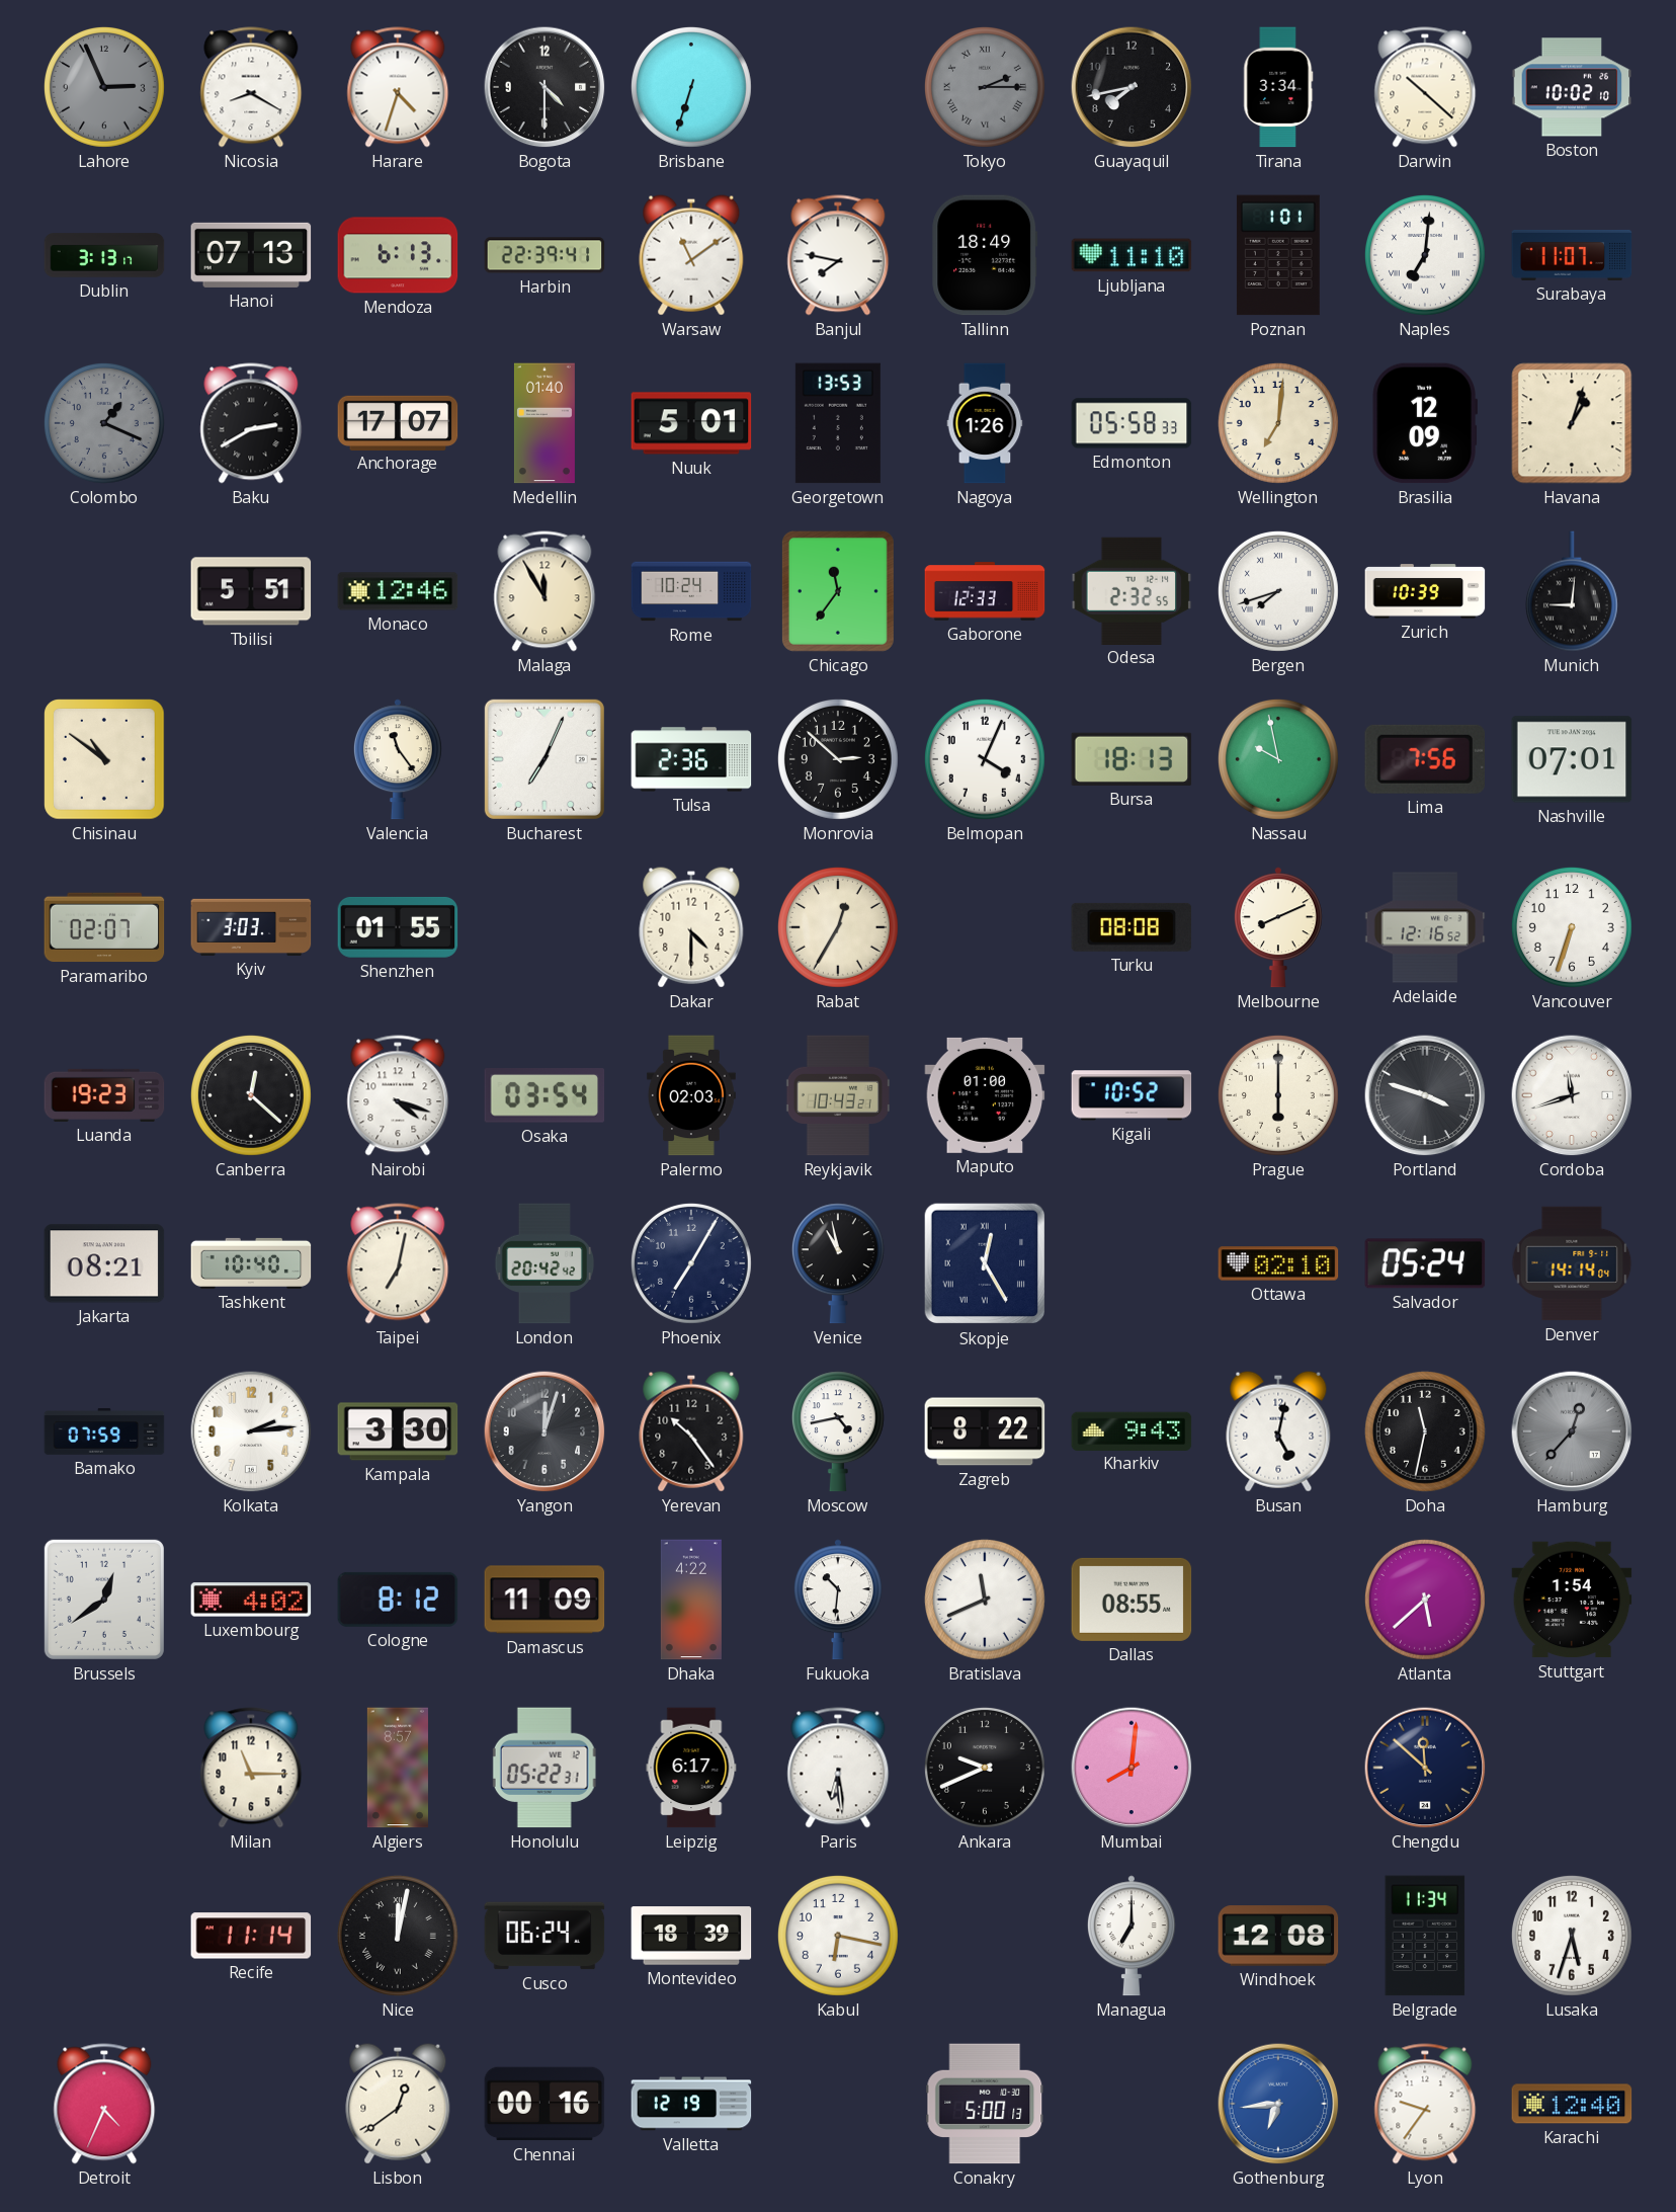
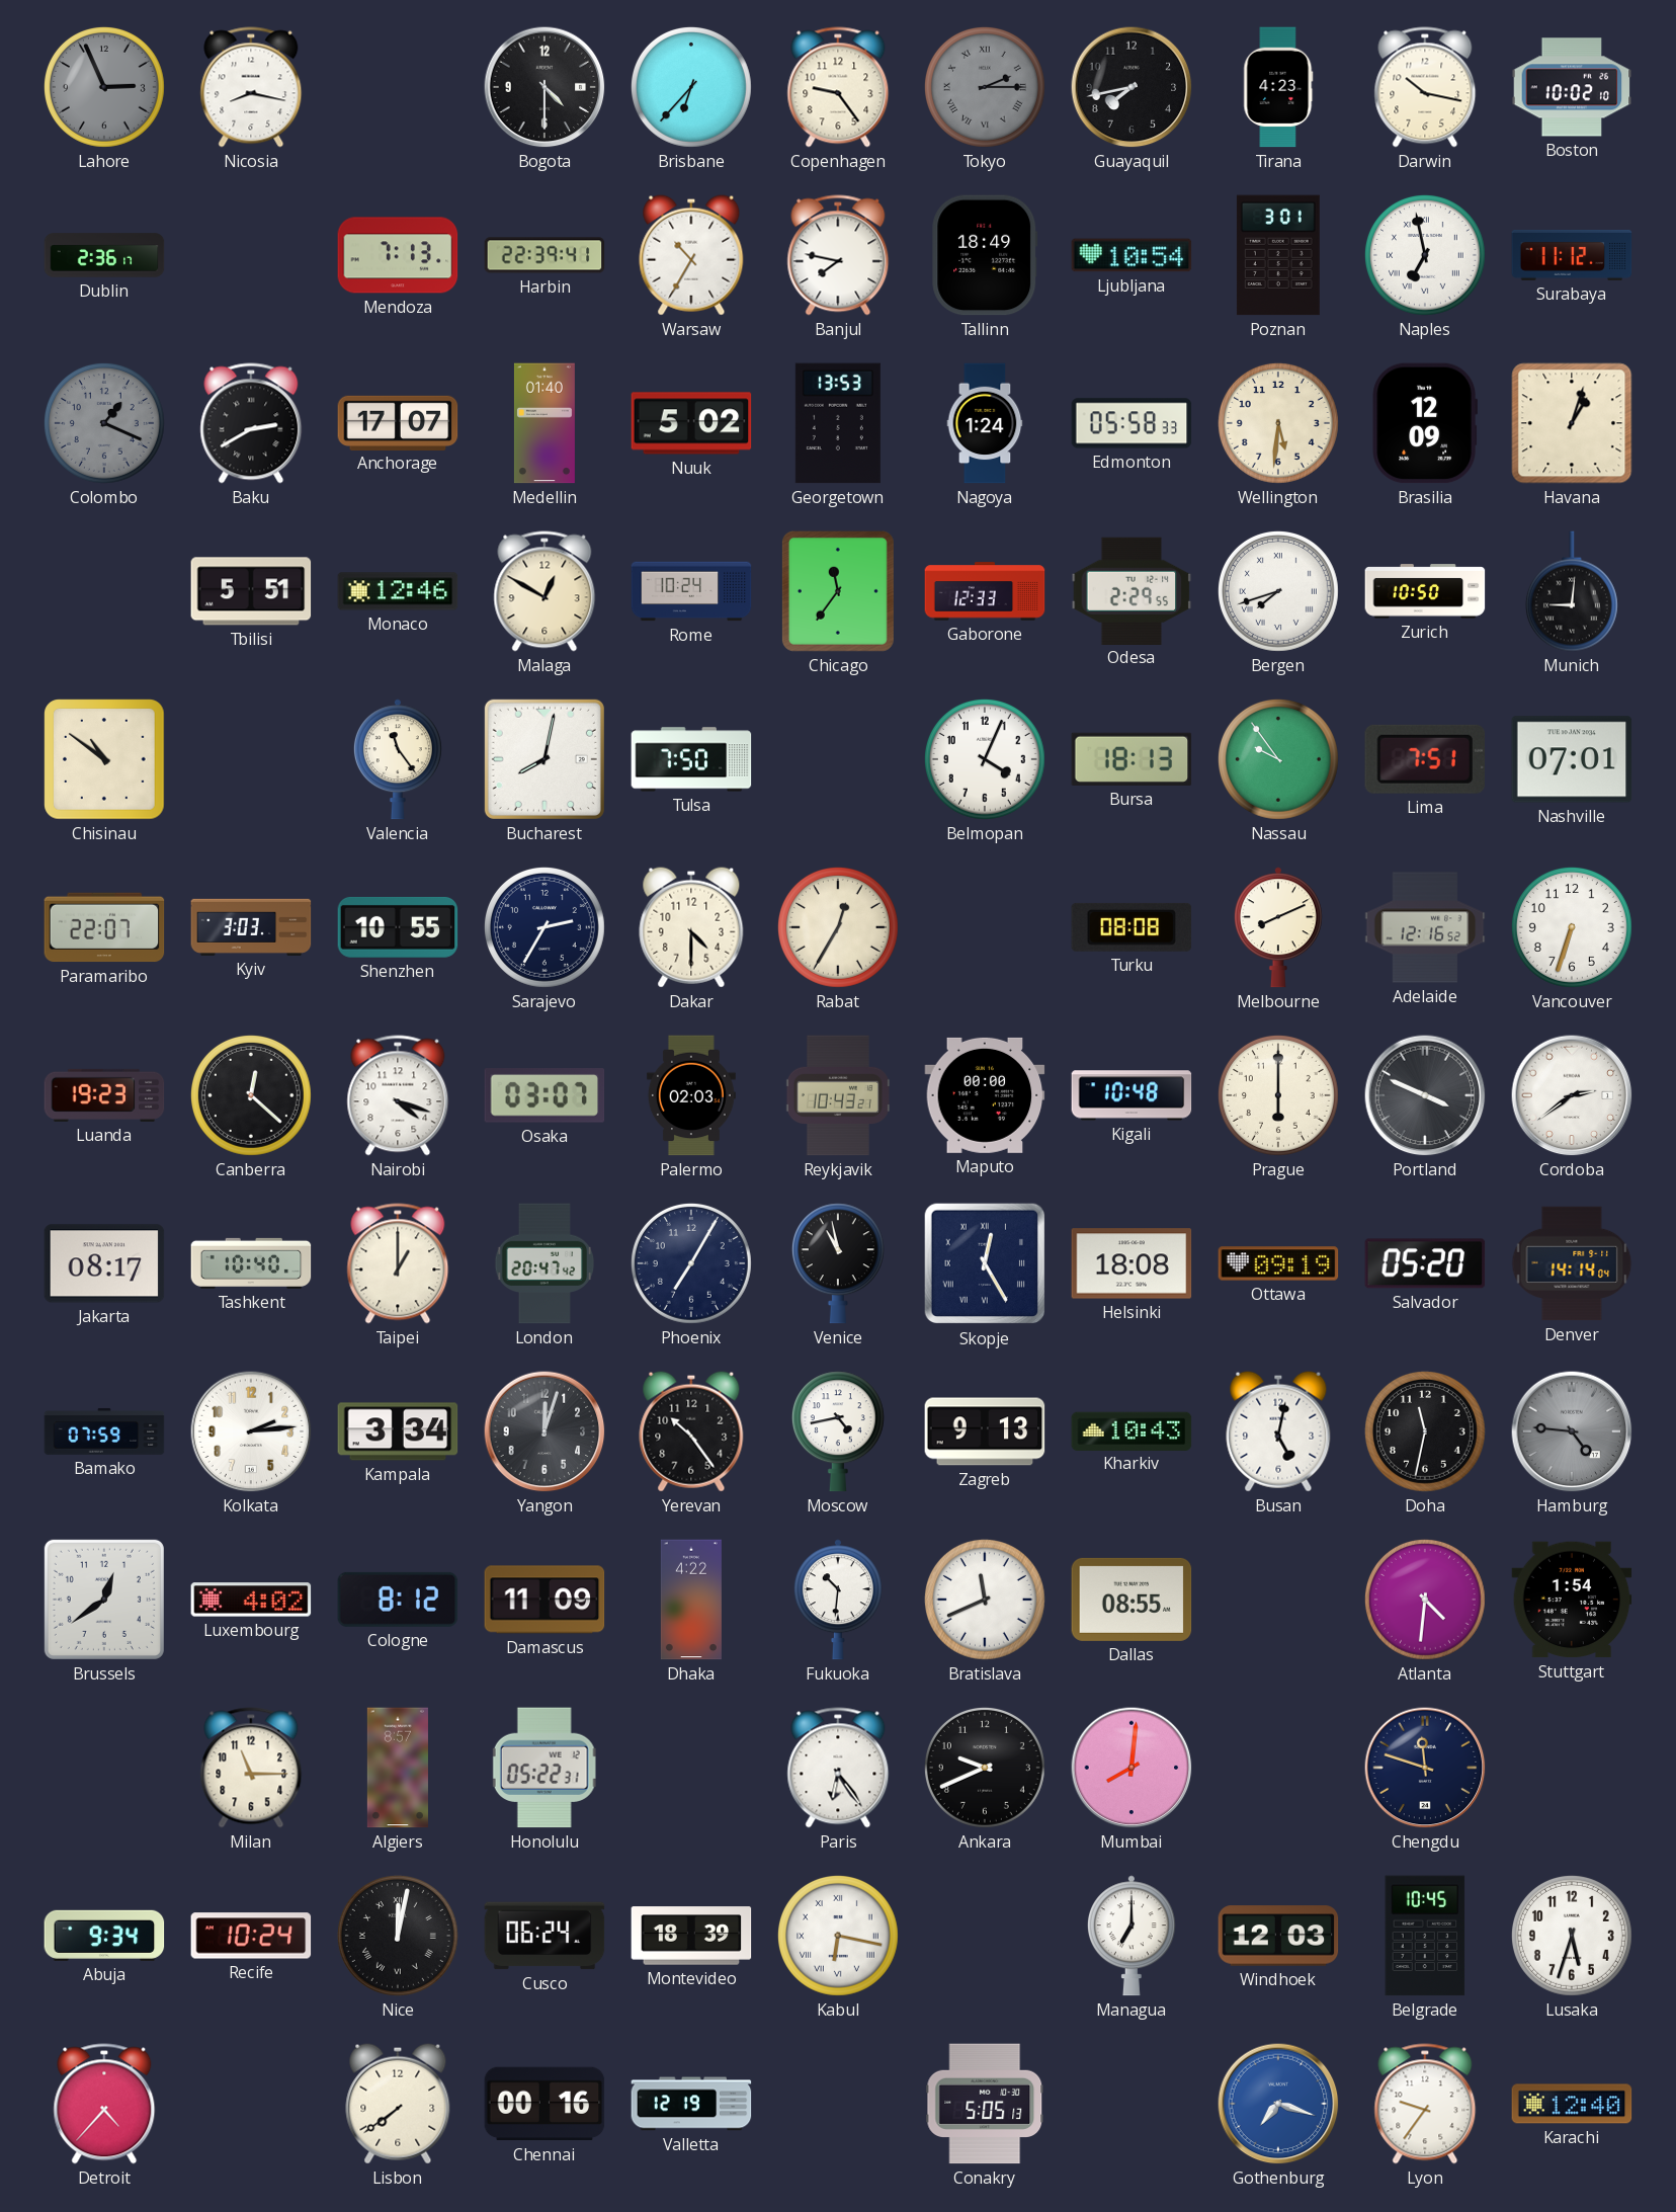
Nicosia: 8:20 -> 8:17 (251, 87)
Harare: 4:33 -> none (398, 87)
Brisbane: 6:33 -> 6:37 (691, 87)
Copenhagen: none -> 9:24 (838, 87)
Tirana: 3:34 -> 4:23 (1278, 87)
Darwin: 10:22 -> 10:17 (1425, 87)
Dublin: 3:13 -> 2:36 (104, 255)
Hanoi: 07:13 -> none (251, 255)
Mendoza: 6:13 -> 7:13 (398, 255)
Warsaw: 11:09 -> 10:35 (691, 255)
Ljubljana: 11:10 -> 10:54 (1132, 255)
Poznan: 1:01 -> 3:01 (1278, 255)
Naples: 7:01 -> 6:58 (1425, 255)
Surabaya: 11:07 -> 11:12 (1572, 255)
Nuuk: 5:01 -> 5:02 (691, 423)
Nagoya: 1:26 -> 1:24 (985, 423)
Wellington: 7:01 -> 5:31 (1278, 423)
Malaga: 11:55 -> 12:50 (544, 591)
Odesa: 2:32 -> 2:29 (1132, 590)
Zurich: 10:39 -> 10:50 (1425, 591)
Bucharest: 7:04 -> 8:02 (544, 759)
Tulsa: 2:36 -> 7:50 (691, 759)
Monrovia: 2:52 -> none (838, 759)
Nassau: 9:58 -> 9:54 (1278, 759)
Lima: 7:56 -> 7:51 (1424, 759)
Paramaribo: 02:07 -> 22:07 (104, 927)
Shenzhen: 01:55 -> 10:55 (398, 927)
Sarajevo: none -> 2:35 (544, 927)
Osaka: 03:54 -> 03:07 (544, 1096)
Maputo: 01:00 -> 00:00 (985, 1095)
Kigali: 10:52 -> 10:48 (1132, 1095)
Portland: 3:48 -> 3:49 (1425, 1095)
Cordoba: 11:42 -> 2:39 (1572, 1095)
Jakarta: 08:21 -> 08:17 (104, 1263)
Taipei: 7:02 -> 1:00 (398, 1263)
London: 20:42 -> 20:47 (544, 1263)
Helsinki: none -> 18:08 (1132, 1263)
Ottawa: 02:10 -> 09:19 (1278, 1263)
Salvador: 05:24 -> 05:20 (1425, 1263)
Kampala: 3:30 -> 3:34 (398, 1431)
Zagreb: 8:22 -> 9:13 (985, 1431)
Kharkiv: 9:43 -> 10:43 (1132, 1430)
Hamburg: 12:37 -> 4:46 (1572, 1431)
Atlanta: 5:38 -> 4:31 (1425, 1600)
Leipzig: 6:17 -> none (691, 1768)
Paris: 6:29 -> 6:24 (838, 1768)
Chengdu: 11:52 -> 11:48 (1425, 1768)
Abuja: none -> 9:34 (104, 1936)
Recife: 11:14 -> 10:24 (251, 1936)
Kabul numerals: Arabic -> Roman (838, 1936)
Windhoek: 12:08 -> 12:03 (1278, 1936)
Belgrade: 11:34 -> 10:45 (1425, 1936)
Detroit: 4:34 -> 4:37 (104, 2104)
Lisbon: 12:39 -> 7:39 (398, 2104)
Conakry: 5:00 -> 5:05 (985, 2104)
Gothenburg: 6:44 -> 7:18 (1278, 2104)
